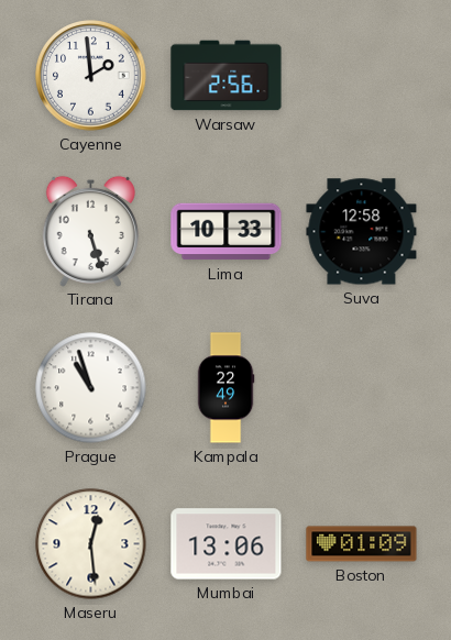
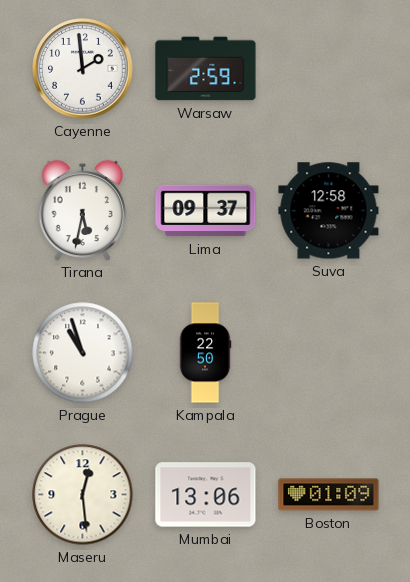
Warsaw: 2:56 -> 2:59 (206, 69)
Tirana: 5:27 -> 5:32 (82, 210)
Lima: 10:33 -> 09:37 (206, 211)
Kampala: 22:49 -> 22:50 (205, 353)
